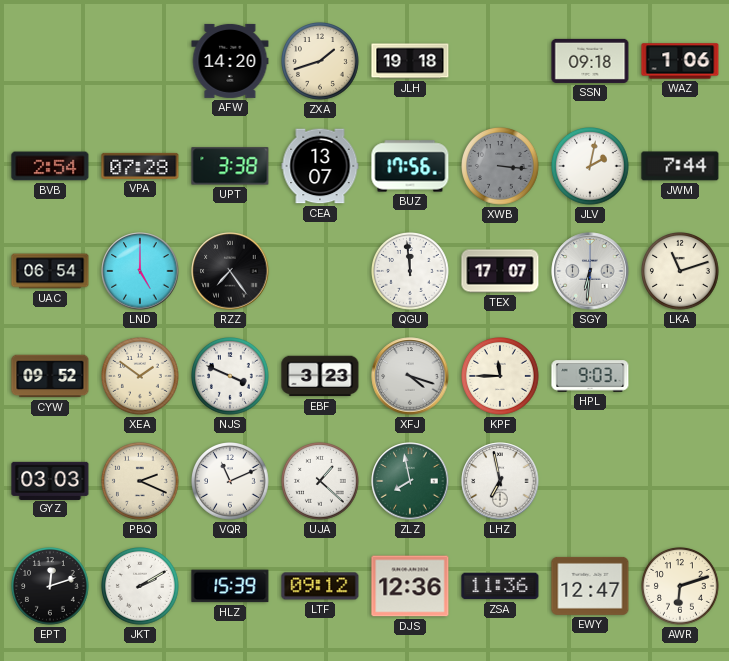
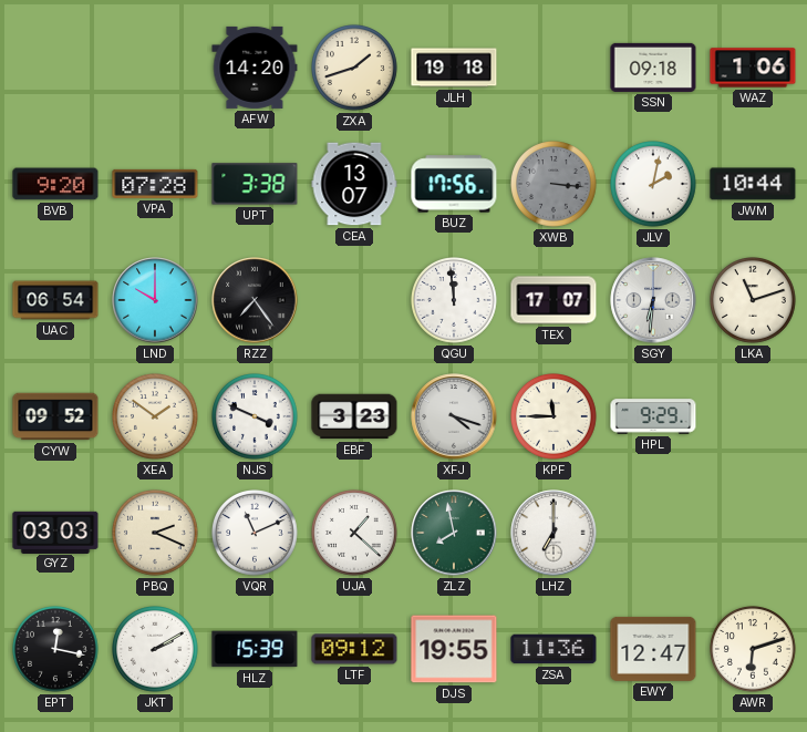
BVB: 2:54 -> 9:20 (55, 184)
JWM: 7:44 -> 10:44 (753, 184)
LND: 5:00 -> 10:00 (155, 300)
HPL: 9:03 -> 9:29 (653, 416)
LHZ: 6:58 -> 7:00 (553, 533)
EPT: 12:12 -> 12:17 (56, 650)
DJS: 12:36 -> 19:55 (454, 649)
